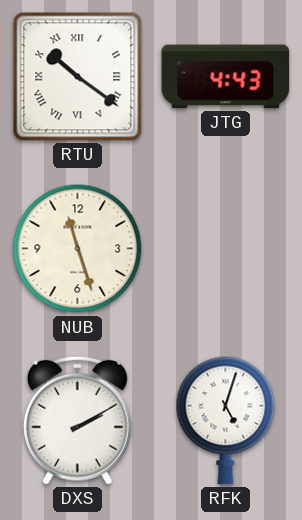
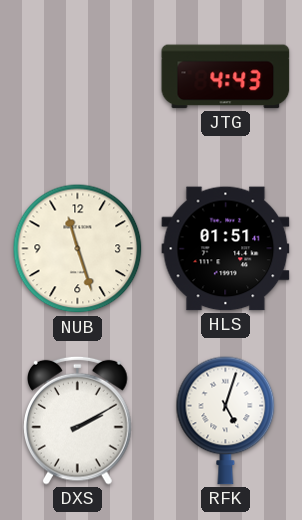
RTU: 10:21 -> none (78, 77)
HLS: none -> 01:51 (226, 249)
